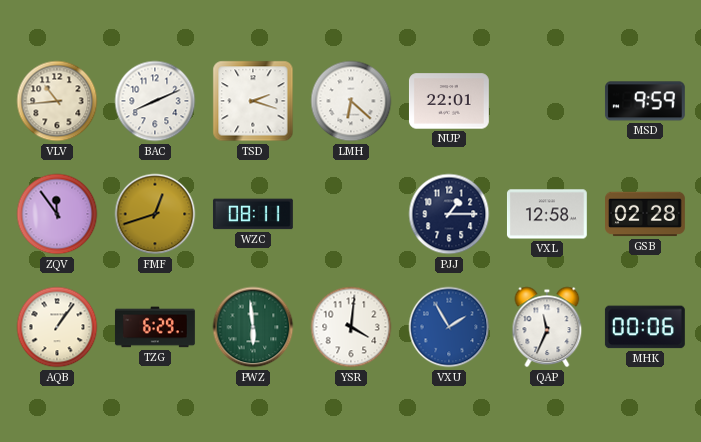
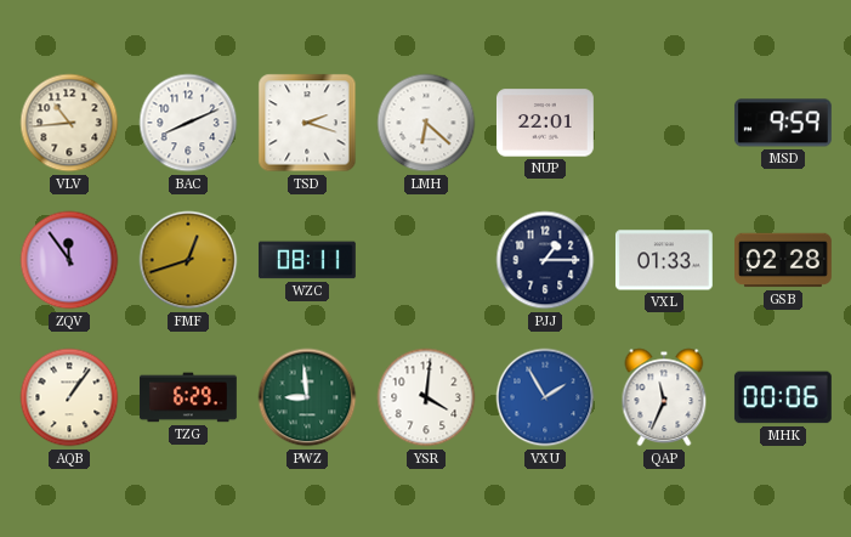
VXL: 12:58 -> 01:33 (664, 260)
PWZ: 5:59 -> 8:59 (307, 397)
